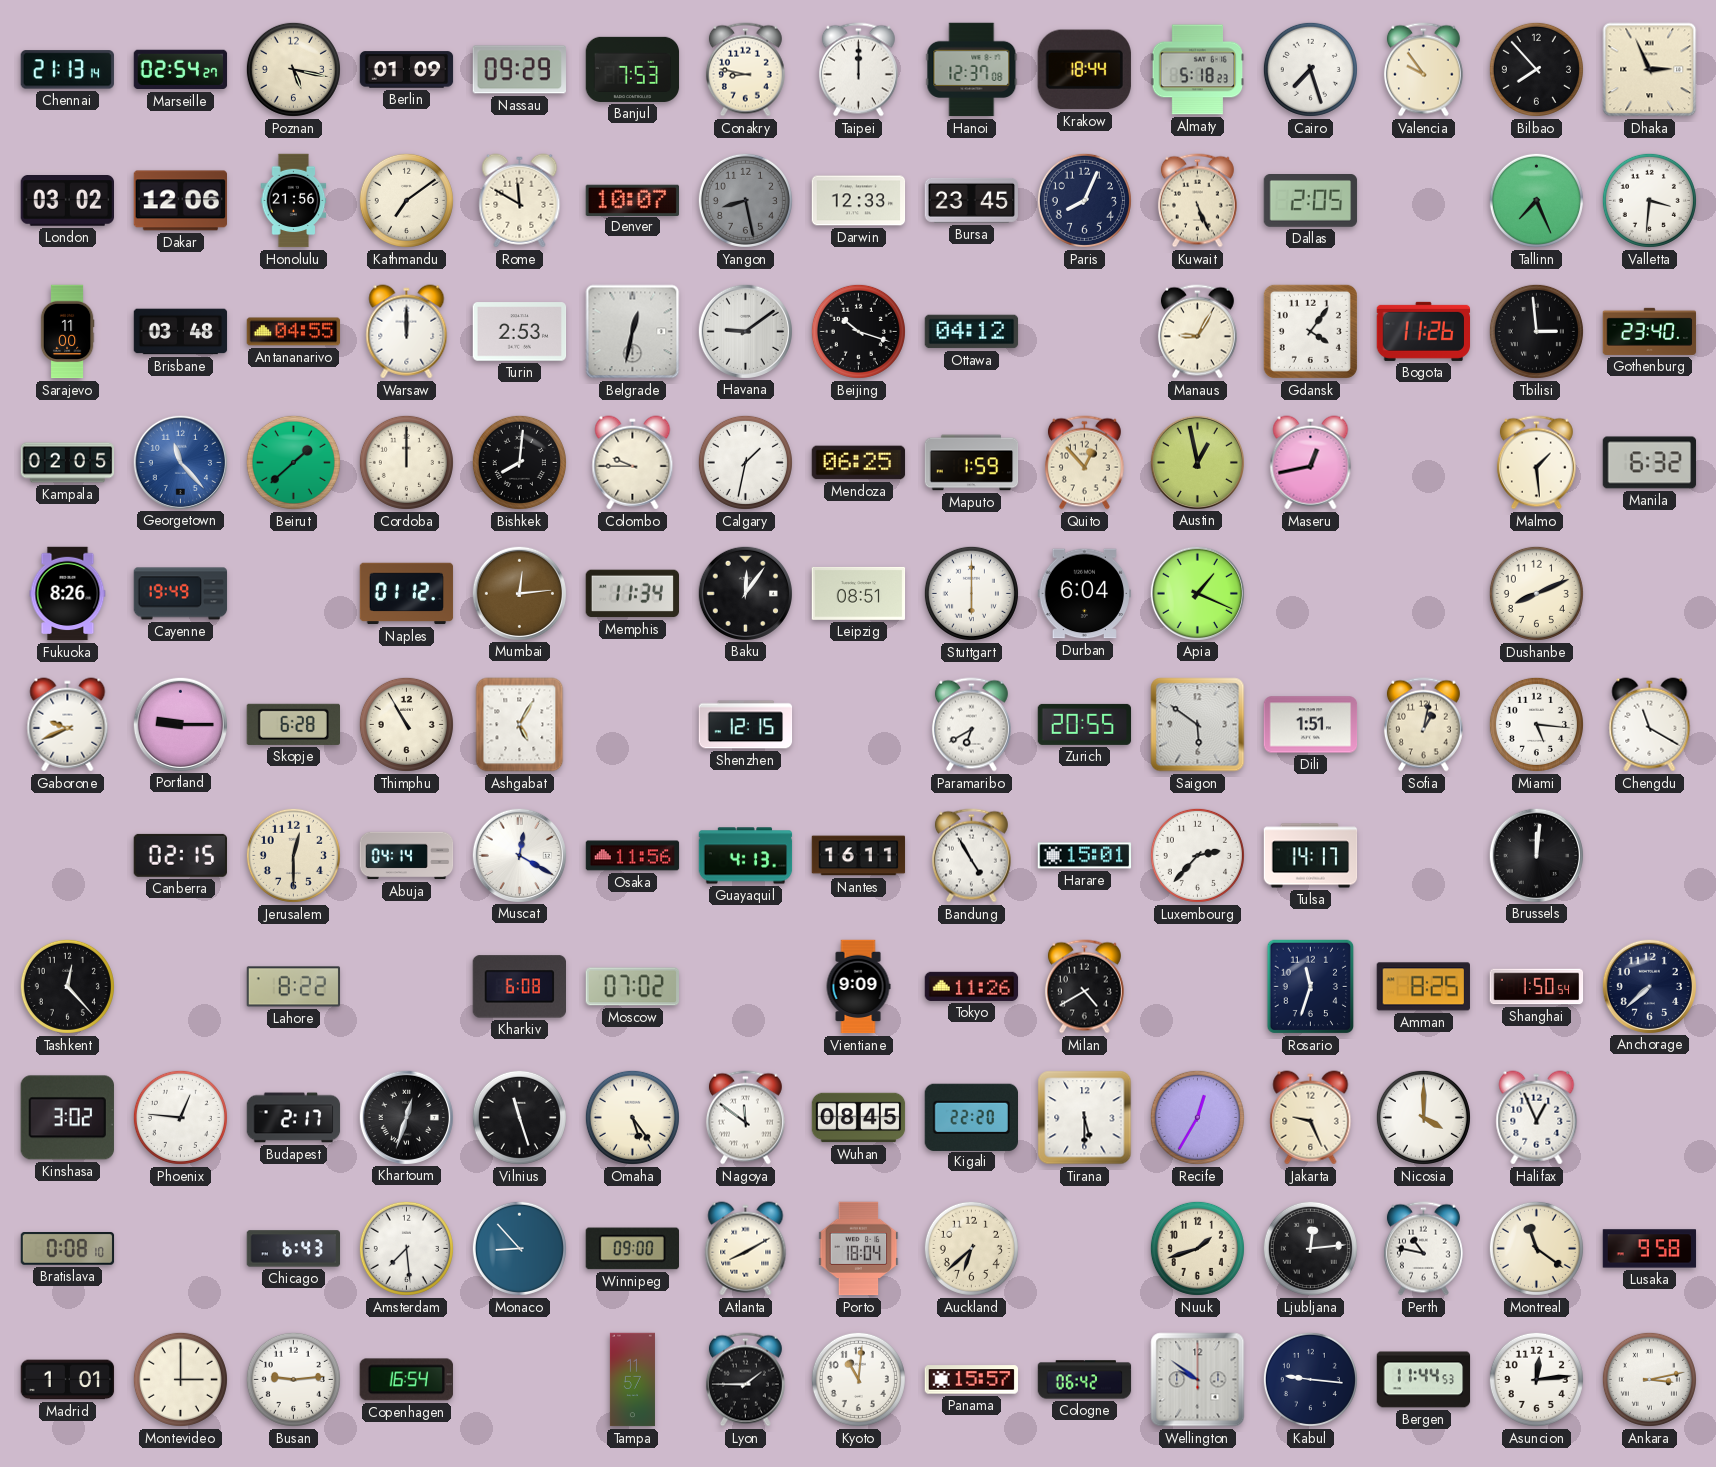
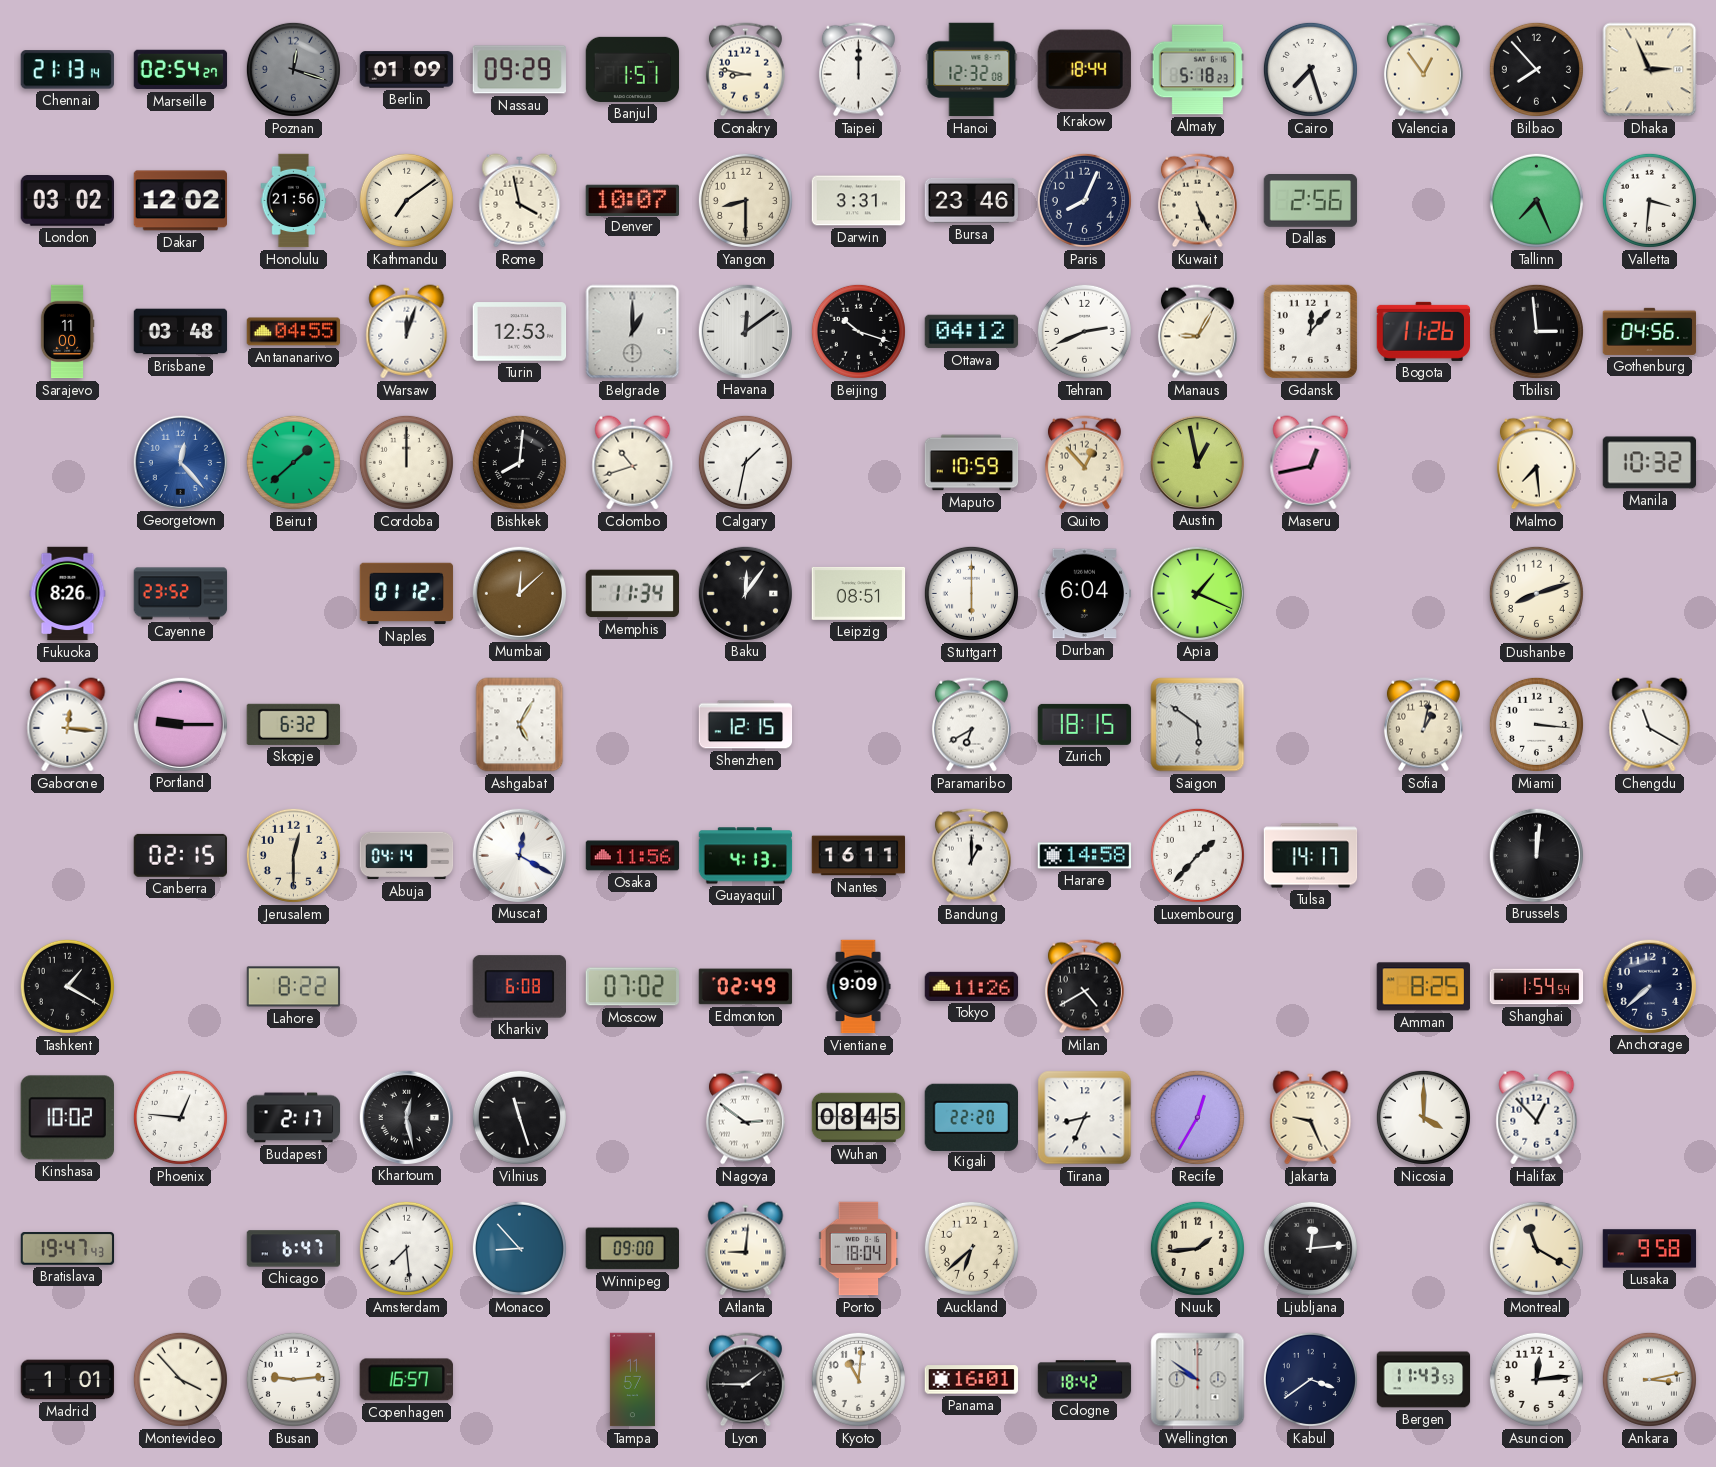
Poznan: 5:17 -> 12:18 (293, 69)
Poznan dial: cream -> grey (293, 69)
Banjul: 7:53 -> 1:51 (633, 69)
Hanoi: 12:37 -> 12:32 (972, 70)
Valencia: 9:54 -> 12:54 (1423, 70)
Dakar: 12:06 -> 12:02 (181, 201)
Rome: 11:50 -> 3:58 (520, 201)
Yangon: 8:28 -> 8:30 (745, 200)
Yangon dial: grey -> cream (745, 200)
Darwin: 12:33 -> 3:31 (859, 201)
Bursa: 23:45 -> 23:46 (972, 200)
Dallas: 2:05 -> 2:56 (1311, 201)
Warsaw: 12:00 -> 12:03 (407, 332)
Turin: 2:53 -> 12:53 (520, 332)
Belgrade: 12:32 -> 1:00 (633, 332)
Havana: 9:09 -> 12:09 (745, 331)
Tehran: none -> 2:41 (1084, 331)
Gdansk: 4:06 -> 12:07 (1310, 331)
Gothenburg: 23:40 -> 04:56 (1650, 331)
Kampala: 02:05 -> none (68, 463)
Georgetown: 11:23 -> 12:23 (180, 462)
Colombo: 9:45 -> 10:42 (633, 463)
Mendoza: 06:25 -> none (859, 463)
Maputo: 1:59 -> 10:59 (972, 463)
Malmo: 1:29 -> 7:29 (1536, 463)
Manila: 6:32 -> 10:32 (1650, 463)
Cayenne: 19:49 -> 23:52 (181, 594)
Mumbai: 12:14 -> 12:08 (519, 593)
Dushanbe: 8:11 -> 8:12 (1536, 593)
Gaborone: 9:41 -> 12:16 (68, 725)
Skopje: 6:28 -> 6:32 (293, 724)
Thimphu: 10:55 -> none (406, 724)
Zurich: 20:55 -> 18:15 (1085, 724)
Dili: 1:51 -> none (1311, 725)
Miami: 5:16 -> 3:16 (1536, 724)
Bandung: 4:55 -> 1:00 (971, 856)
Harare: 15:01 -> 14:58 (1085, 856)
Luxembourg: 2:37 -> 1:37 (1197, 855)
Tashkent: 12:23 -> 1:20 (67, 986)
Edmonton: none -> 02:49 (746, 987)
Rosario: 11:33 -> none (1311, 987)
Shanghai: 1:50 -> 1:54 (1537, 987)
Kinshasa: 3:02 -> 10:02 (67, 1118)
Khartoum: 12:33 -> 12:28 (406, 1117)
Omaha: 5:24 -> none (632, 1117)
Nagoya: 11:51 -> 2:51 (745, 1118)
Tirana: 5:30 -> 8:34 (1085, 1118)
Halifax: 12:56 -> 12:53 (1537, 1118)
Bratislava: 0:08 -> 19:47 (68, 1249)
Chicago: 6:43 -> 6:47 (294, 1249)
Atlanta: 8:10 -> 9:01 (746, 1249)
Nuuk: 1:42 -> 1:44 (1197, 1248)
Perth: 10:47 -> none (1423, 1249)
Montreal: 11:21 -> 11:20 (1536, 1248)
Montevideo: 3:00 -> 3:53 (180, 1379)
Copenhagen: 16:54 -> 16:57 (406, 1380)
Panama: 15:57 -> 16:01 (972, 1380)
Cologne: 06:42 -> 18:42 (1085, 1380)
Kabul: 9:16 -> 3:39 (1310, 1379)
Bergen: 11:44 -> 11:43 (1424, 1380)
